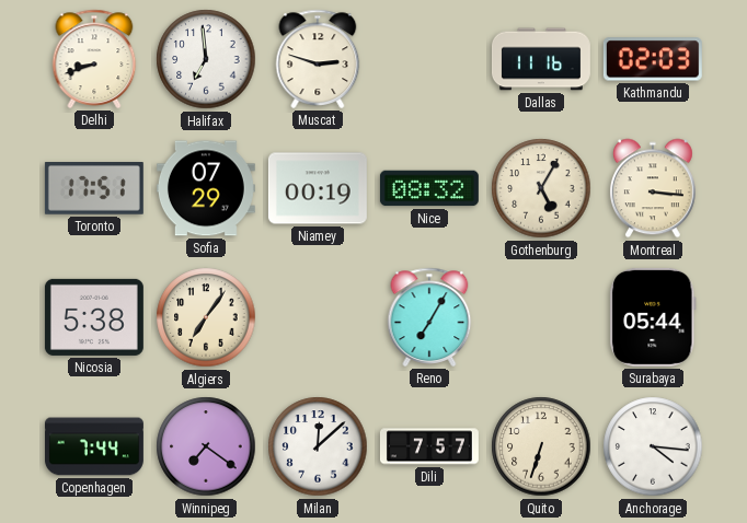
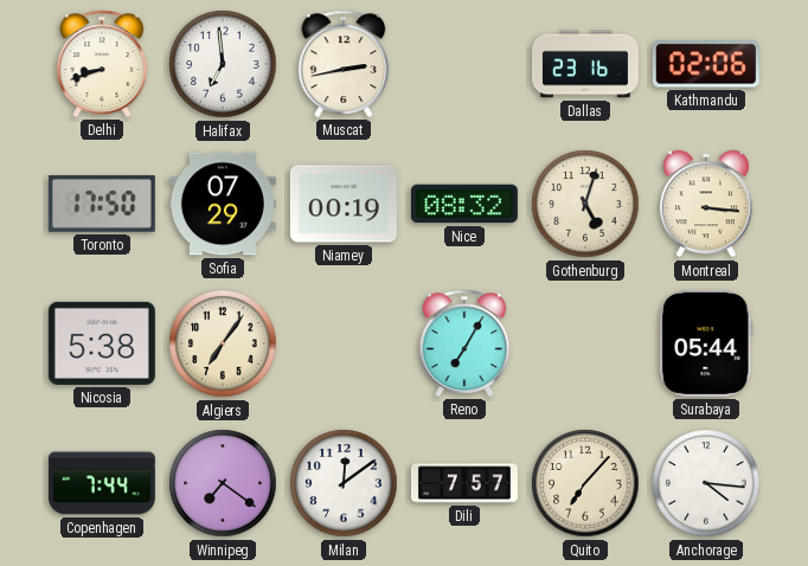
Muscat: 2:48 -> 2:43 (344, 64)
Dallas: 11:16 -> 23:16 (585, 64)
Kathmandu: 02:03 -> 02:06 (706, 64)
Toronto: 17:51 -> 17:50 (102, 205)
Gothenburg: 5:05 -> 5:03 (585, 204)
Milan: 12:08 -> 12:09 (344, 483)
Quito: 6:33 -> 7:07 (585, 483)
